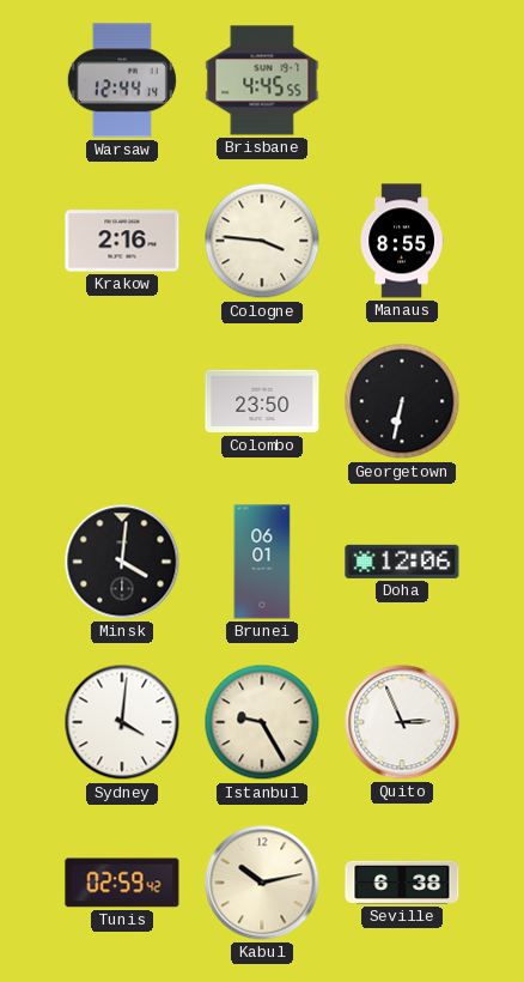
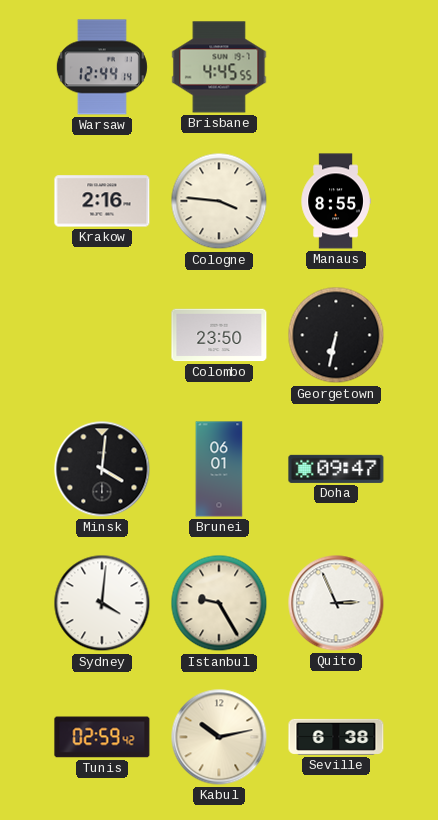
Doha: 12:06 -> 09:47 (336, 469)
